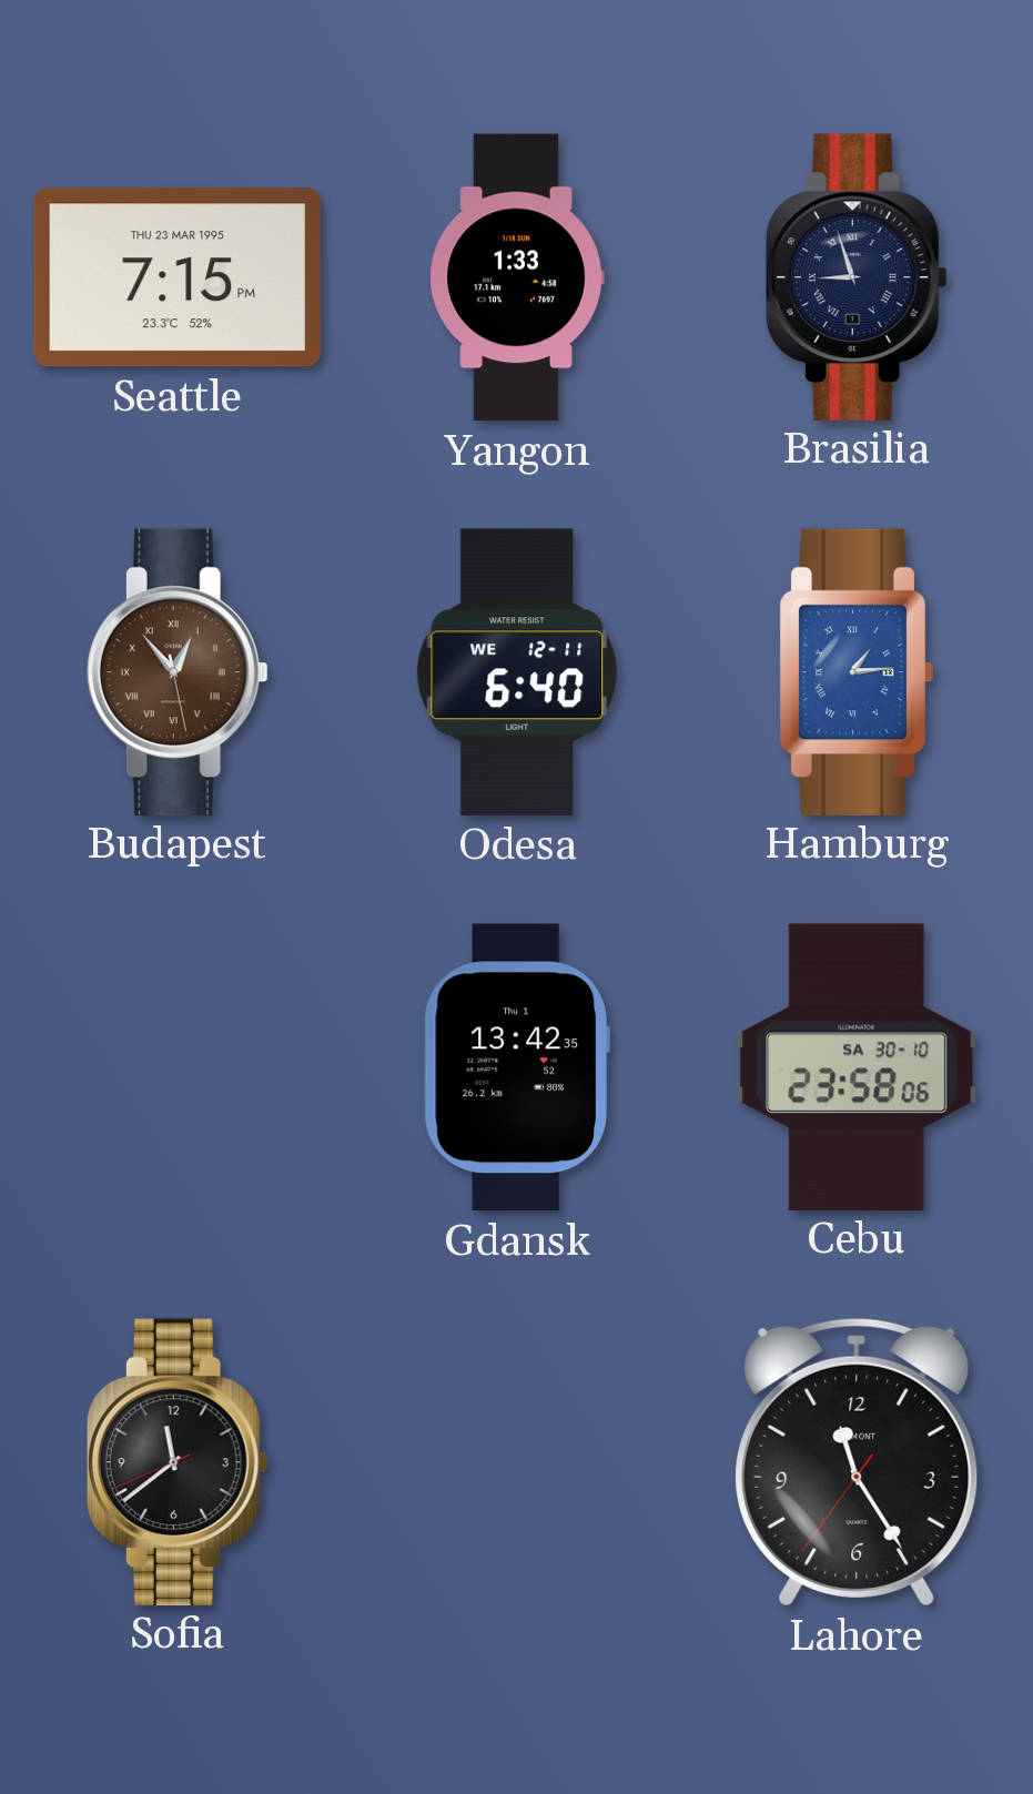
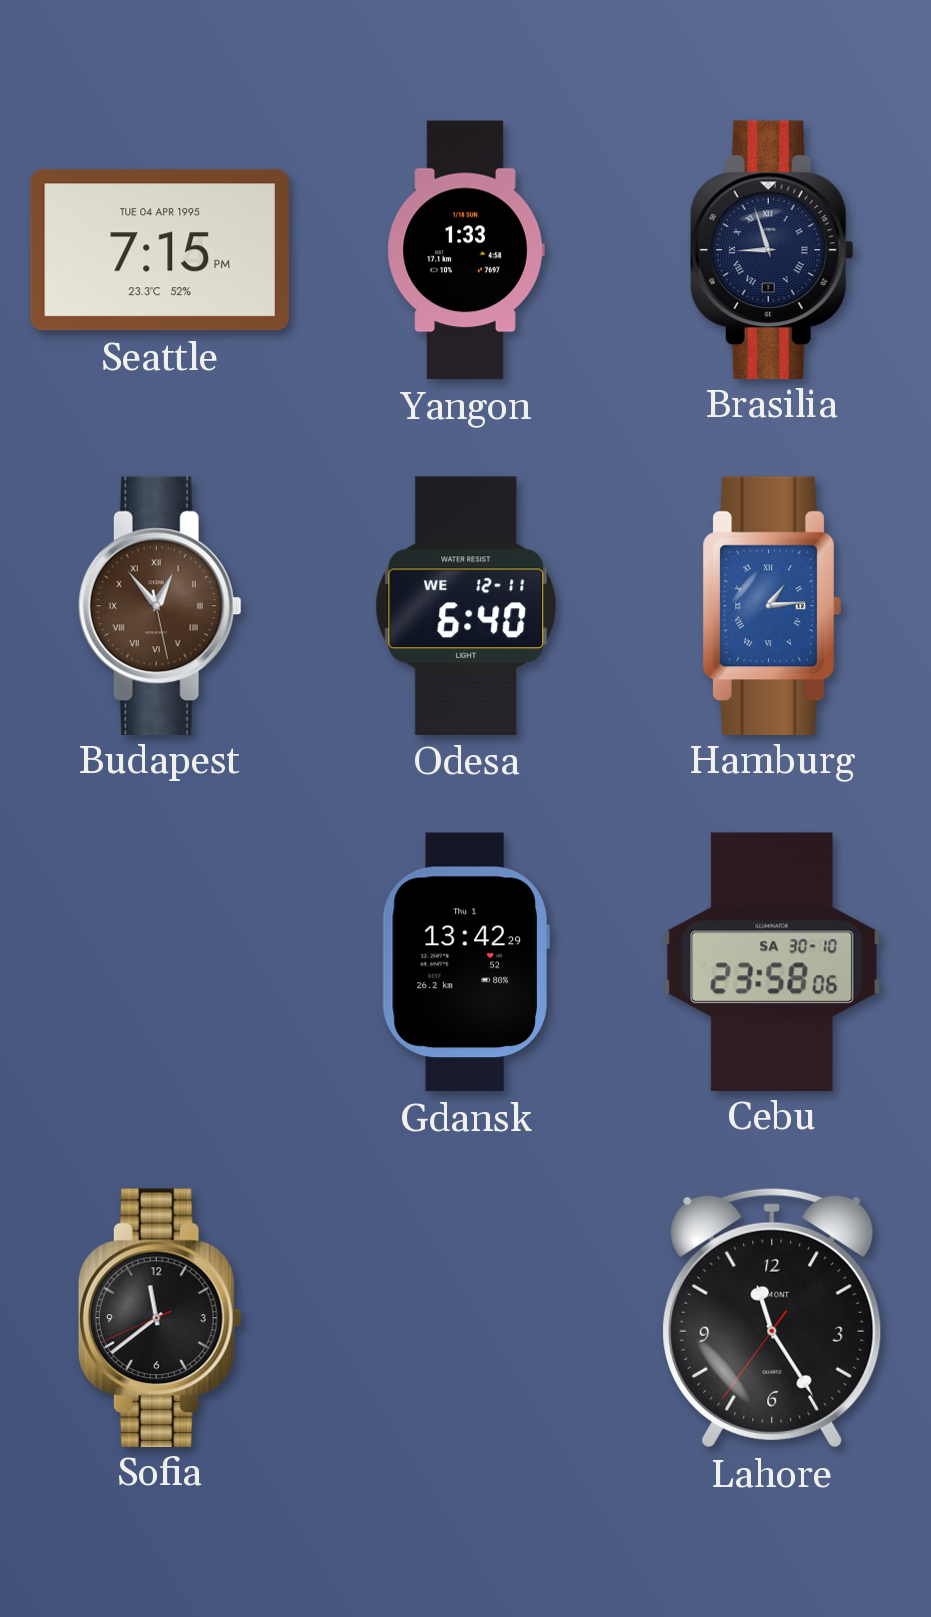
Seattle date: THU 23 MAR 1995 -> TUE 04 APR 1995 (160, 250)
Gdansk: 13:42:35 -> 13:42:29 (466, 962)
